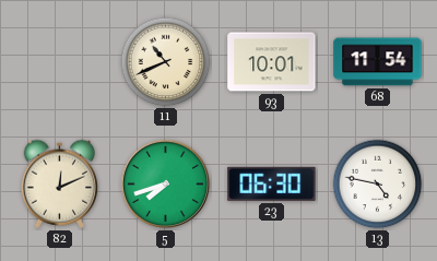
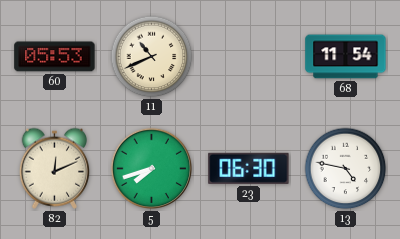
60: none -> 05:53 (55, 57)
93: 10:01 -> none (272, 62)
